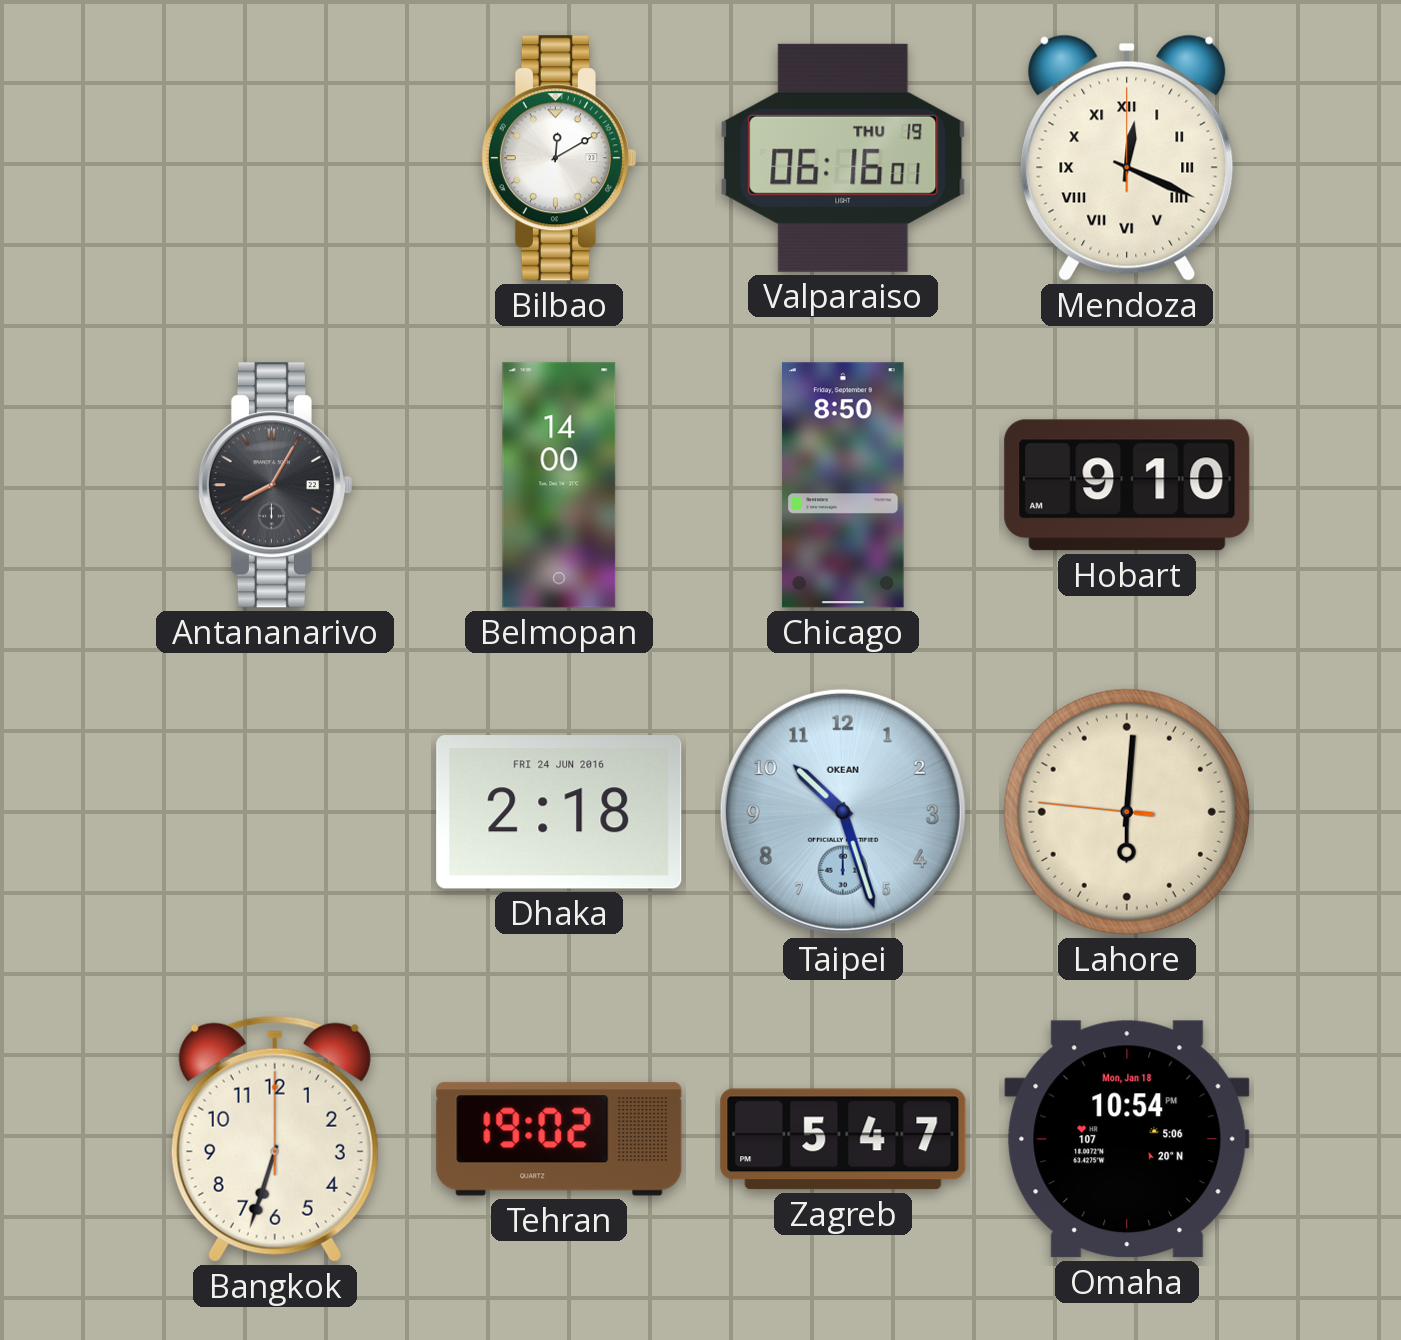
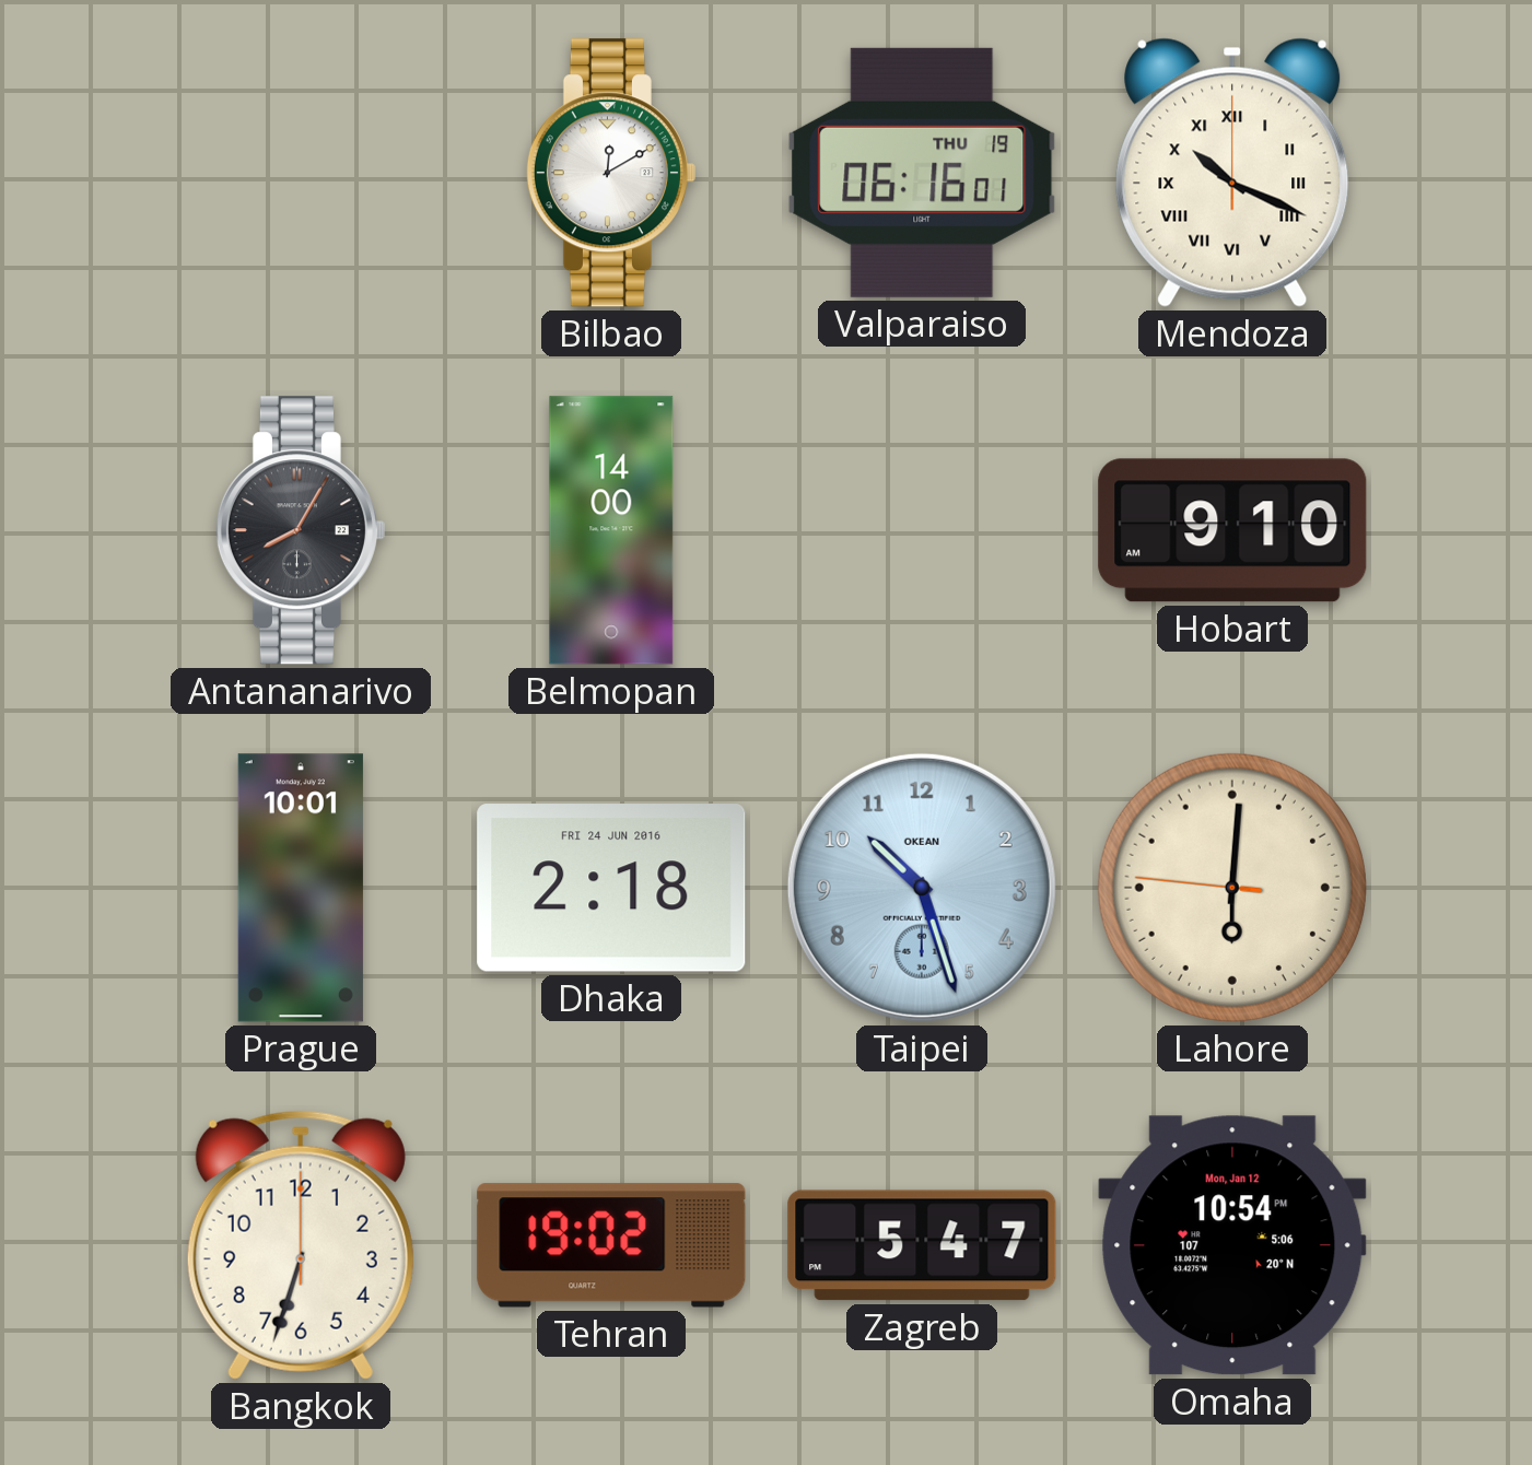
Mendoza: 12:19 -> 10:19 (1232, 173)
Chicago: 8:50 -> none (843, 485)
Prague: none -> 10:01 (301, 888)
Omaha date: Mon, Jan 18 -> Mon, Jan 12 (1232, 1245)
